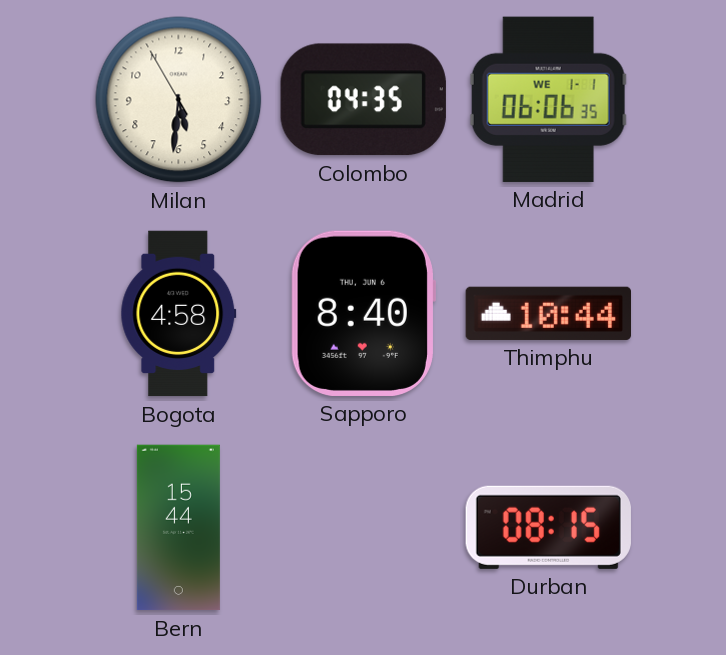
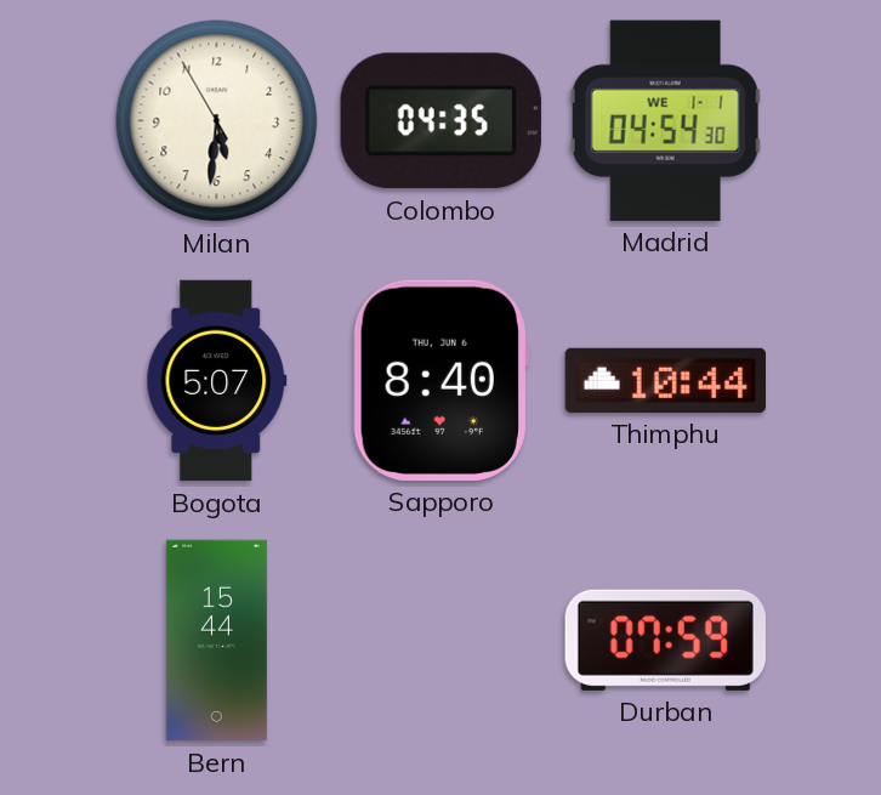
Madrid: 06:06 -> 04:54 (665, 120)
Bogota: 4:58 -> 5:07 (217, 381)
Durban: 08:15 -> 07:59 (665, 640)
